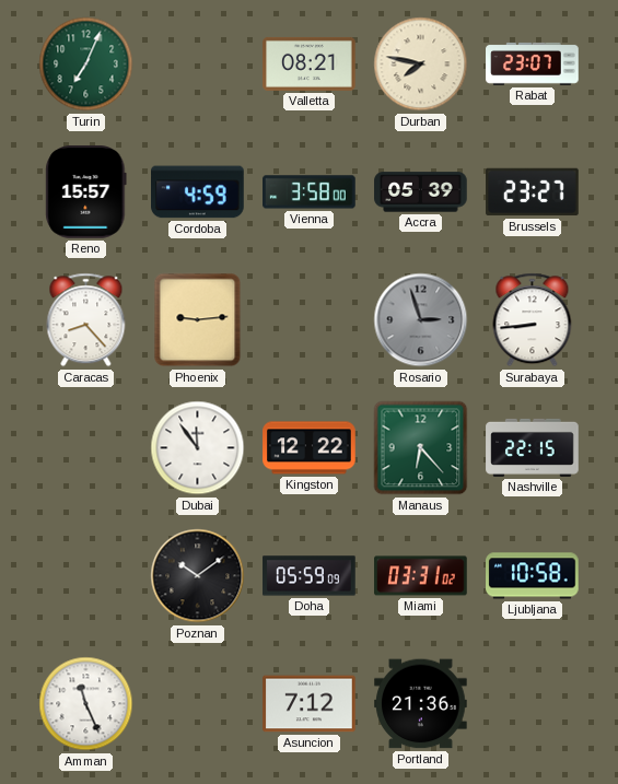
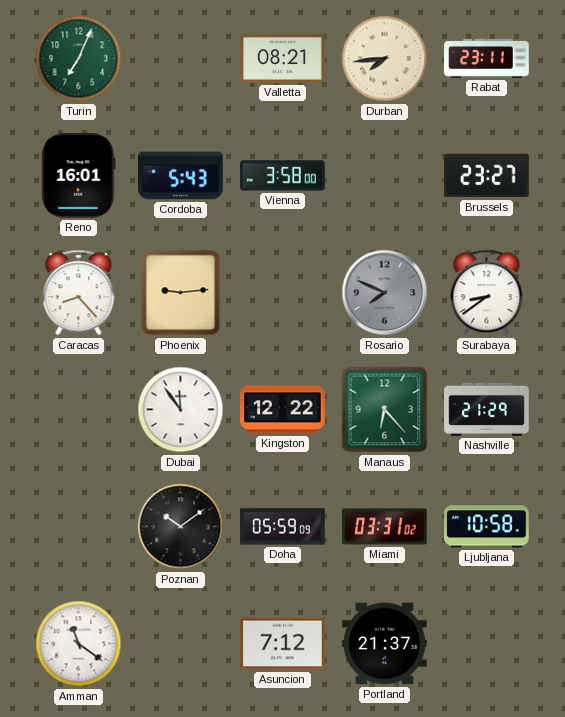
Durban: 7:47 -> 7:44 (385, 59)
Rabat: 23:07 -> 23:11 (487, 58)
Reno: 15:57 -> 16:01 (79, 176)
Cordoba: 4:59 -> 5:43 (181, 176)
Accra: 05:39 -> none (421, 192)
Rosario: 2:57 -> 7:49 (385, 293)
Surabaya: 8:44 -> 8:39 (487, 293)
Nashville: 22:15 -> 21:29 (487, 409)
Amman: 11:26 -> 11:21 (79, 644)
Portland: 21:36 -> 21:37 (385, 644)
